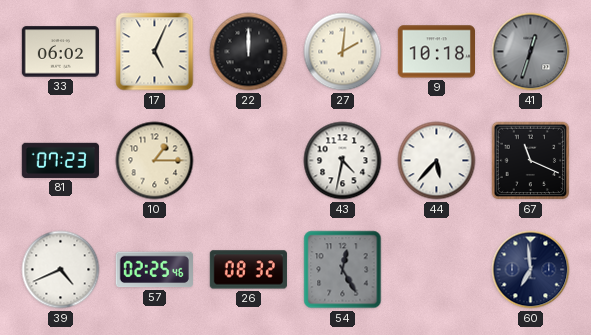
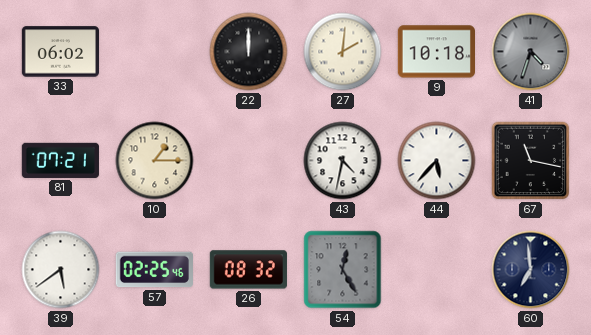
17: 5:04 -> none (155, 52)
41: 12:33 -> 4:33 (531, 52)
81: 07:23 -> 07:21 (60, 160)
67: 11:19 -> 11:17 (531, 161)
39: 4:41 -> 5:39 (61, 270)
